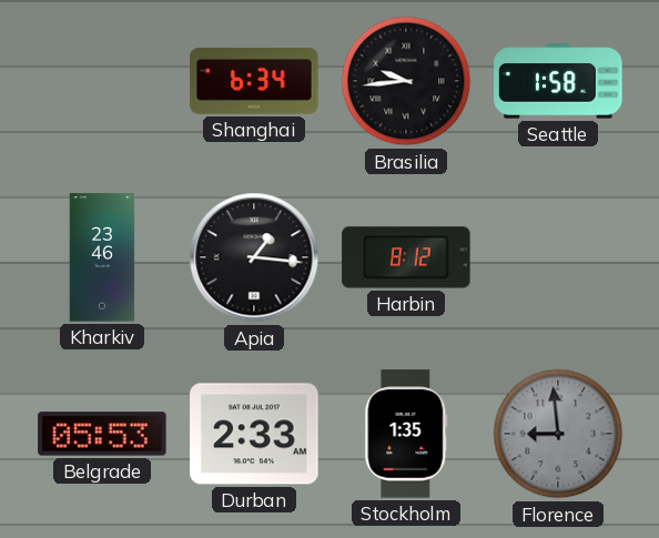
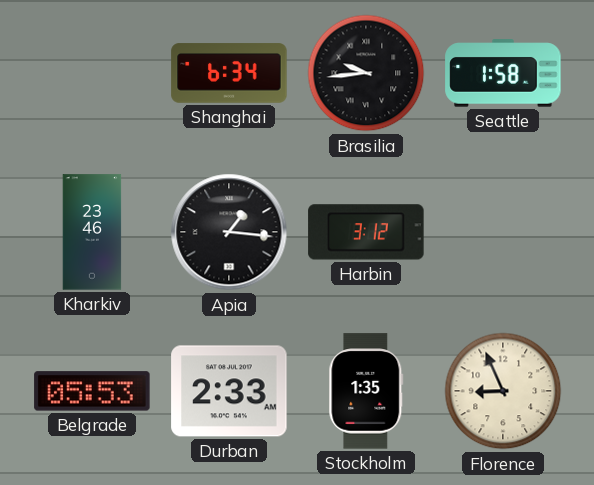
Harbin: 8:12 -> 3:12 (366, 232)
Florence: 8:59 -> 8:56 (503, 391)
Florence dial: grey -> cream (503, 391)
